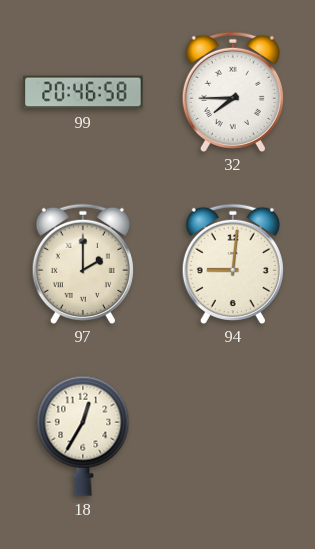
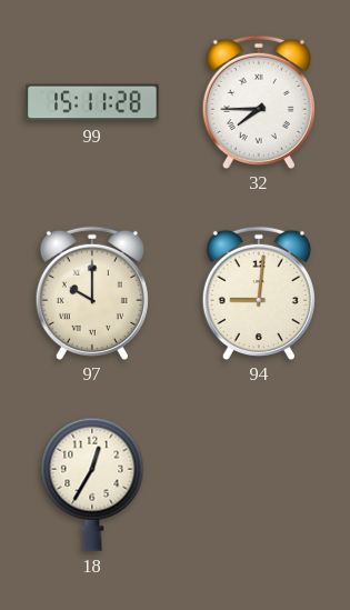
99: 20:46 -> 15:11 (92, 102)
97: 2:00 -> 10:00 (92, 292)
